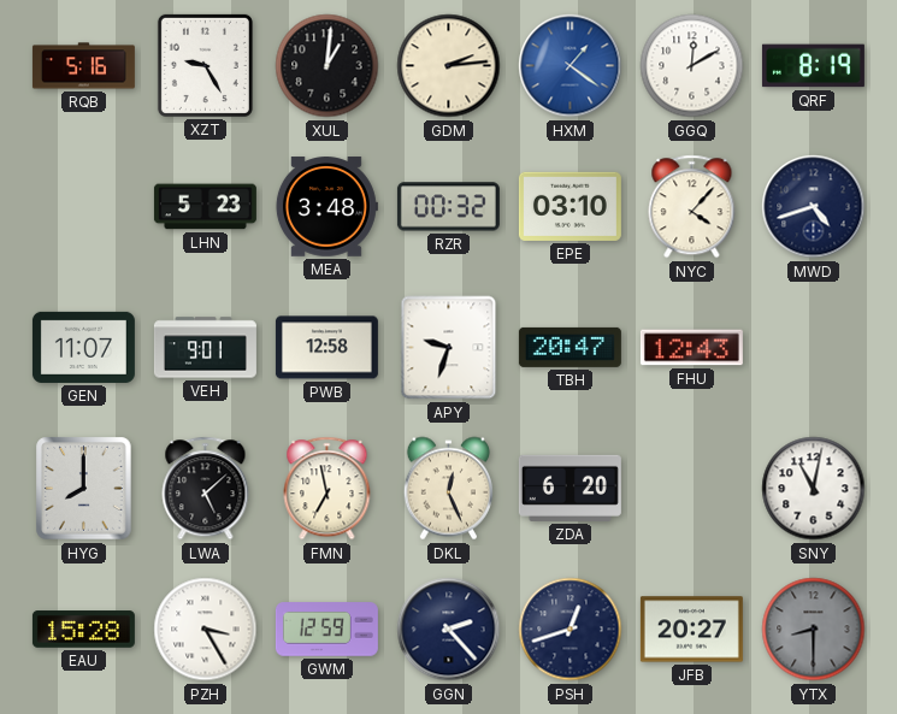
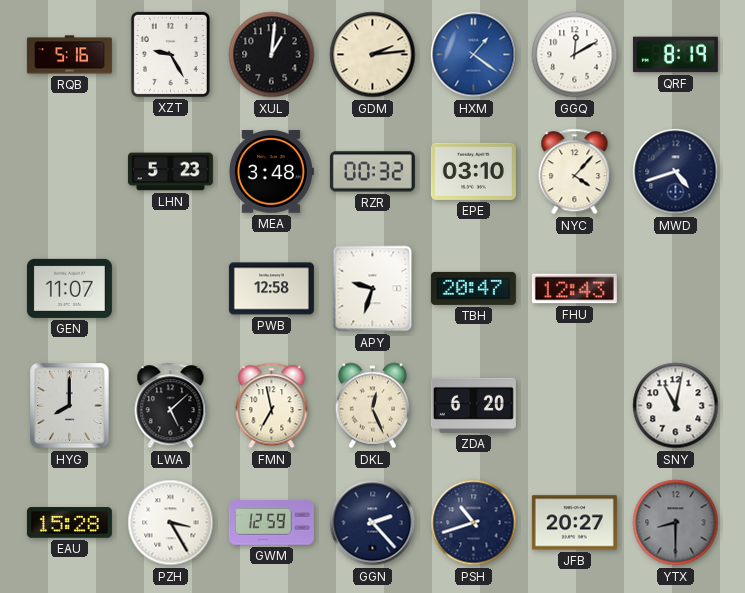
VEH: 9:01 -> none (205, 348)
PSH: 12:42 -> 10:42 (474, 523)
